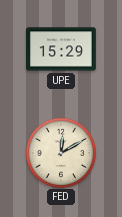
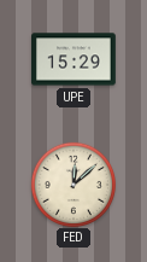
FED: 12:10 -> 12:08 (72, 184)
